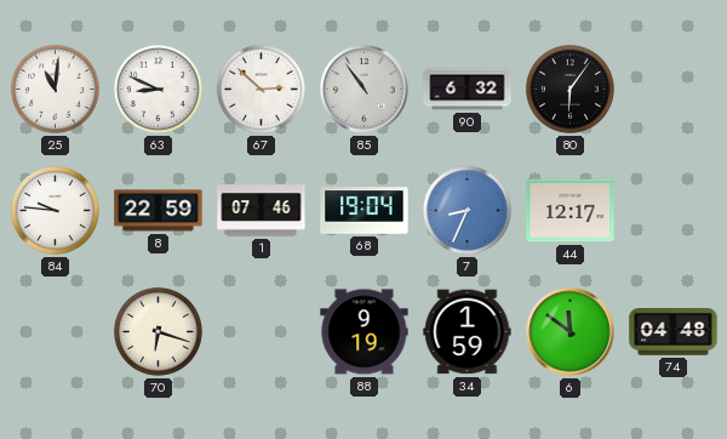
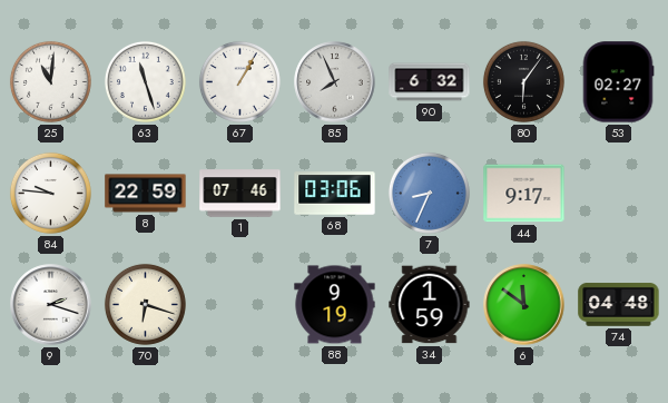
63: 8:49 -> 11:27 (145, 81)
67: 2:52 -> 1:05 (239, 81)
85: 10:54 -> 7:56 (335, 82)
53: none -> 02:27 (618, 82)
68: 19:04 -> 03:06 (335, 194)
44: 12:17 -> 9:17 (524, 194)
9: none -> 2:18 (51, 305)
